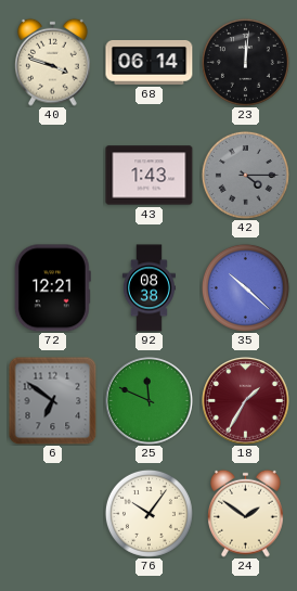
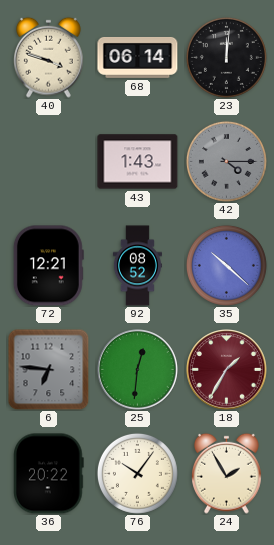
92: 08:38 -> 08:52 (137, 266)
6: 6:51 -> 6:46 (48, 369)
25: 11:49 -> 12:31 (138, 370)
36: none -> 20:22 (49, 474)
24: 1:51 -> 1:55 (227, 473)
